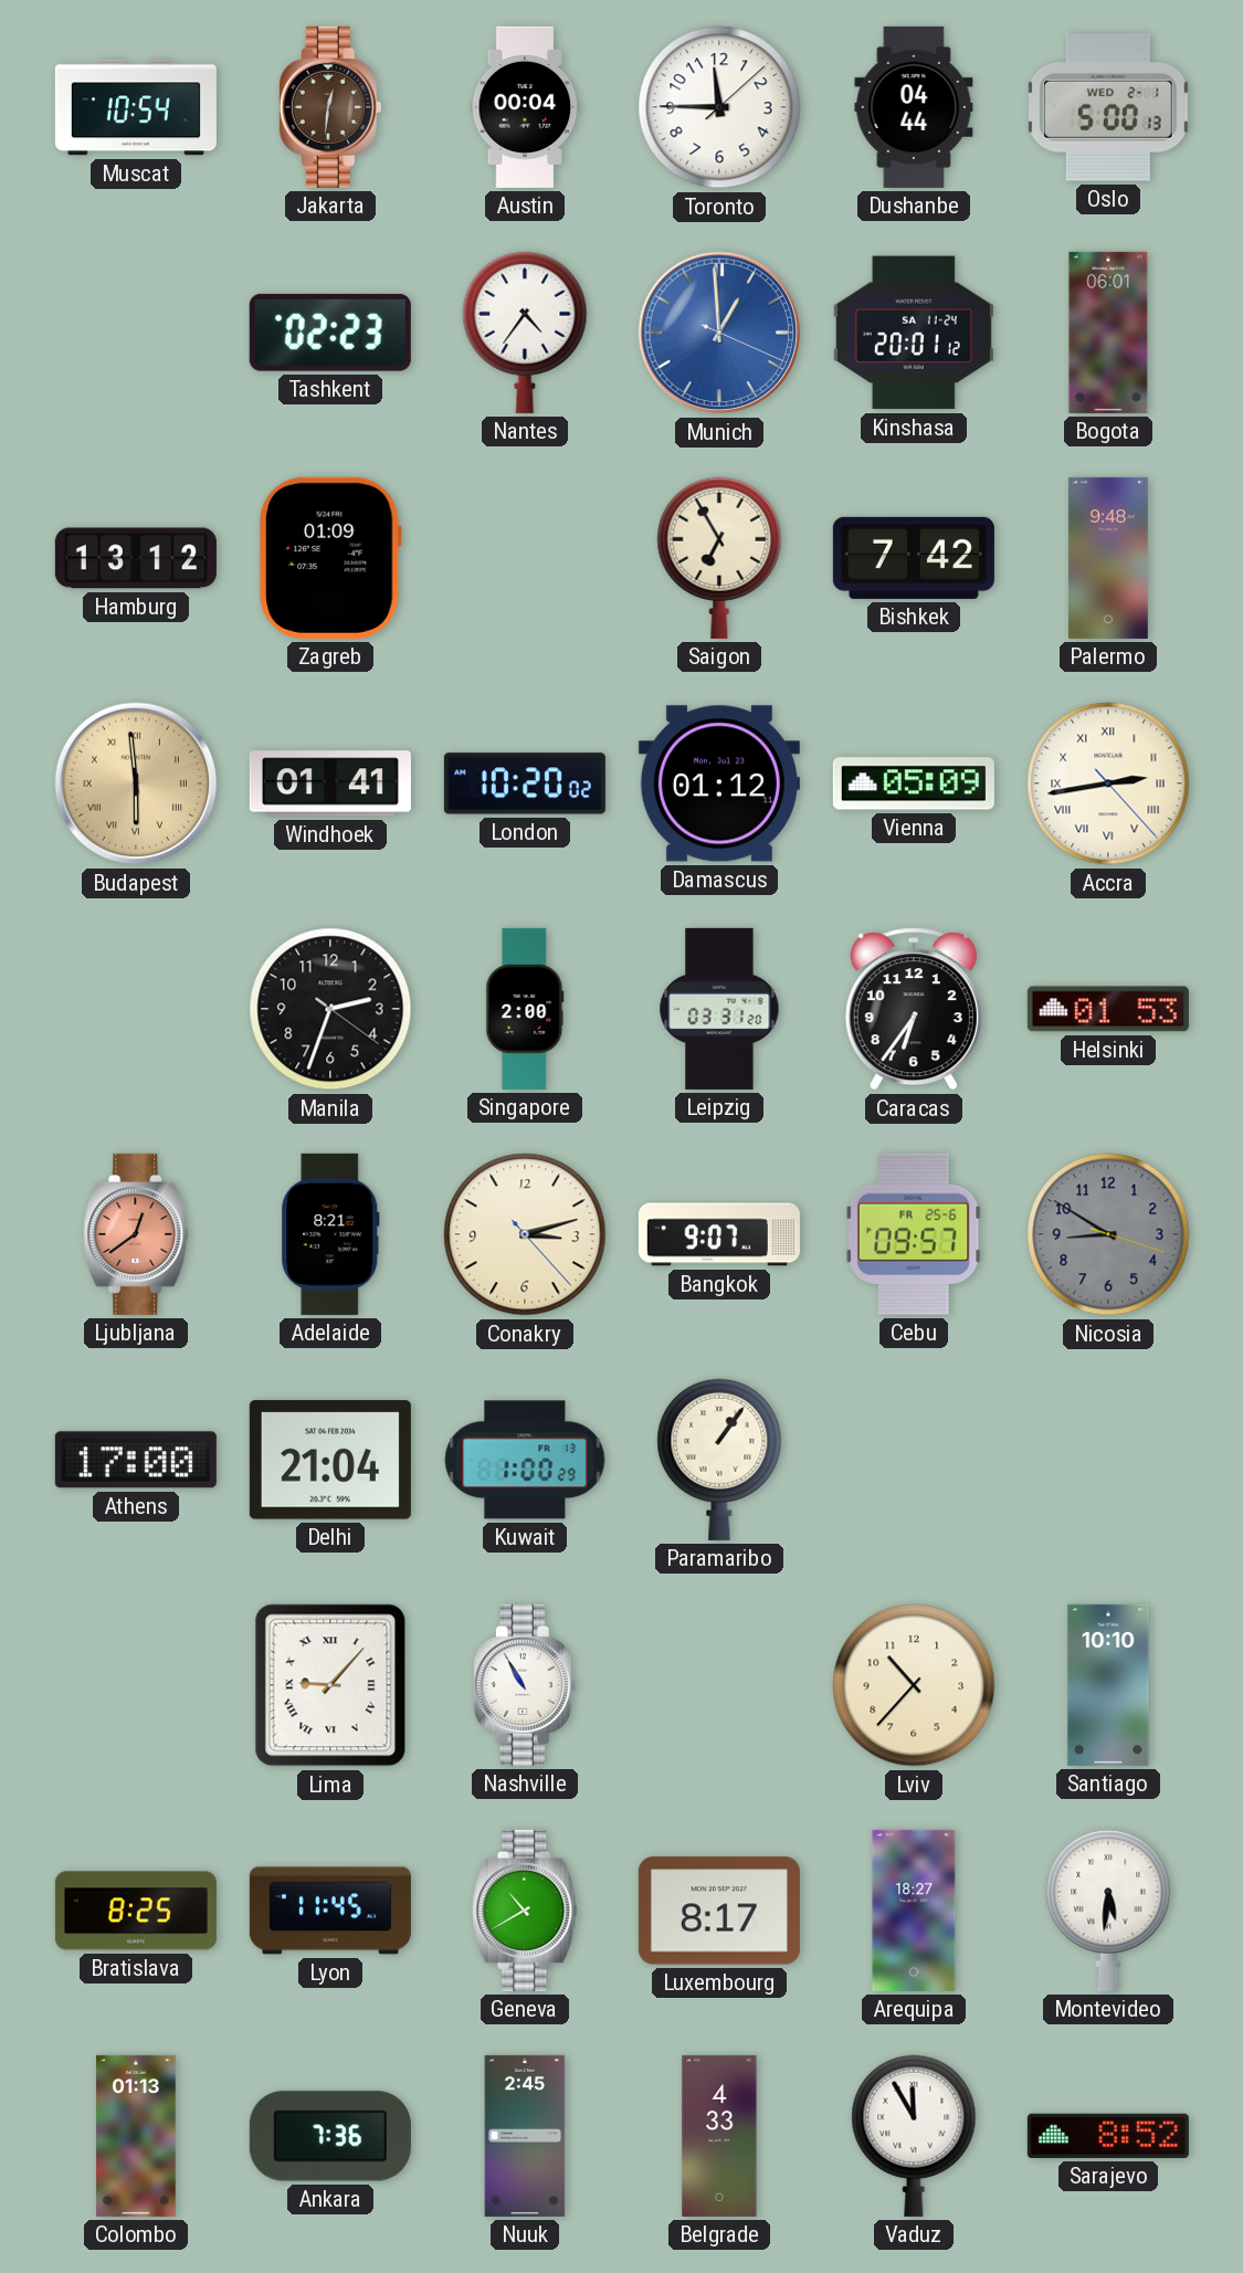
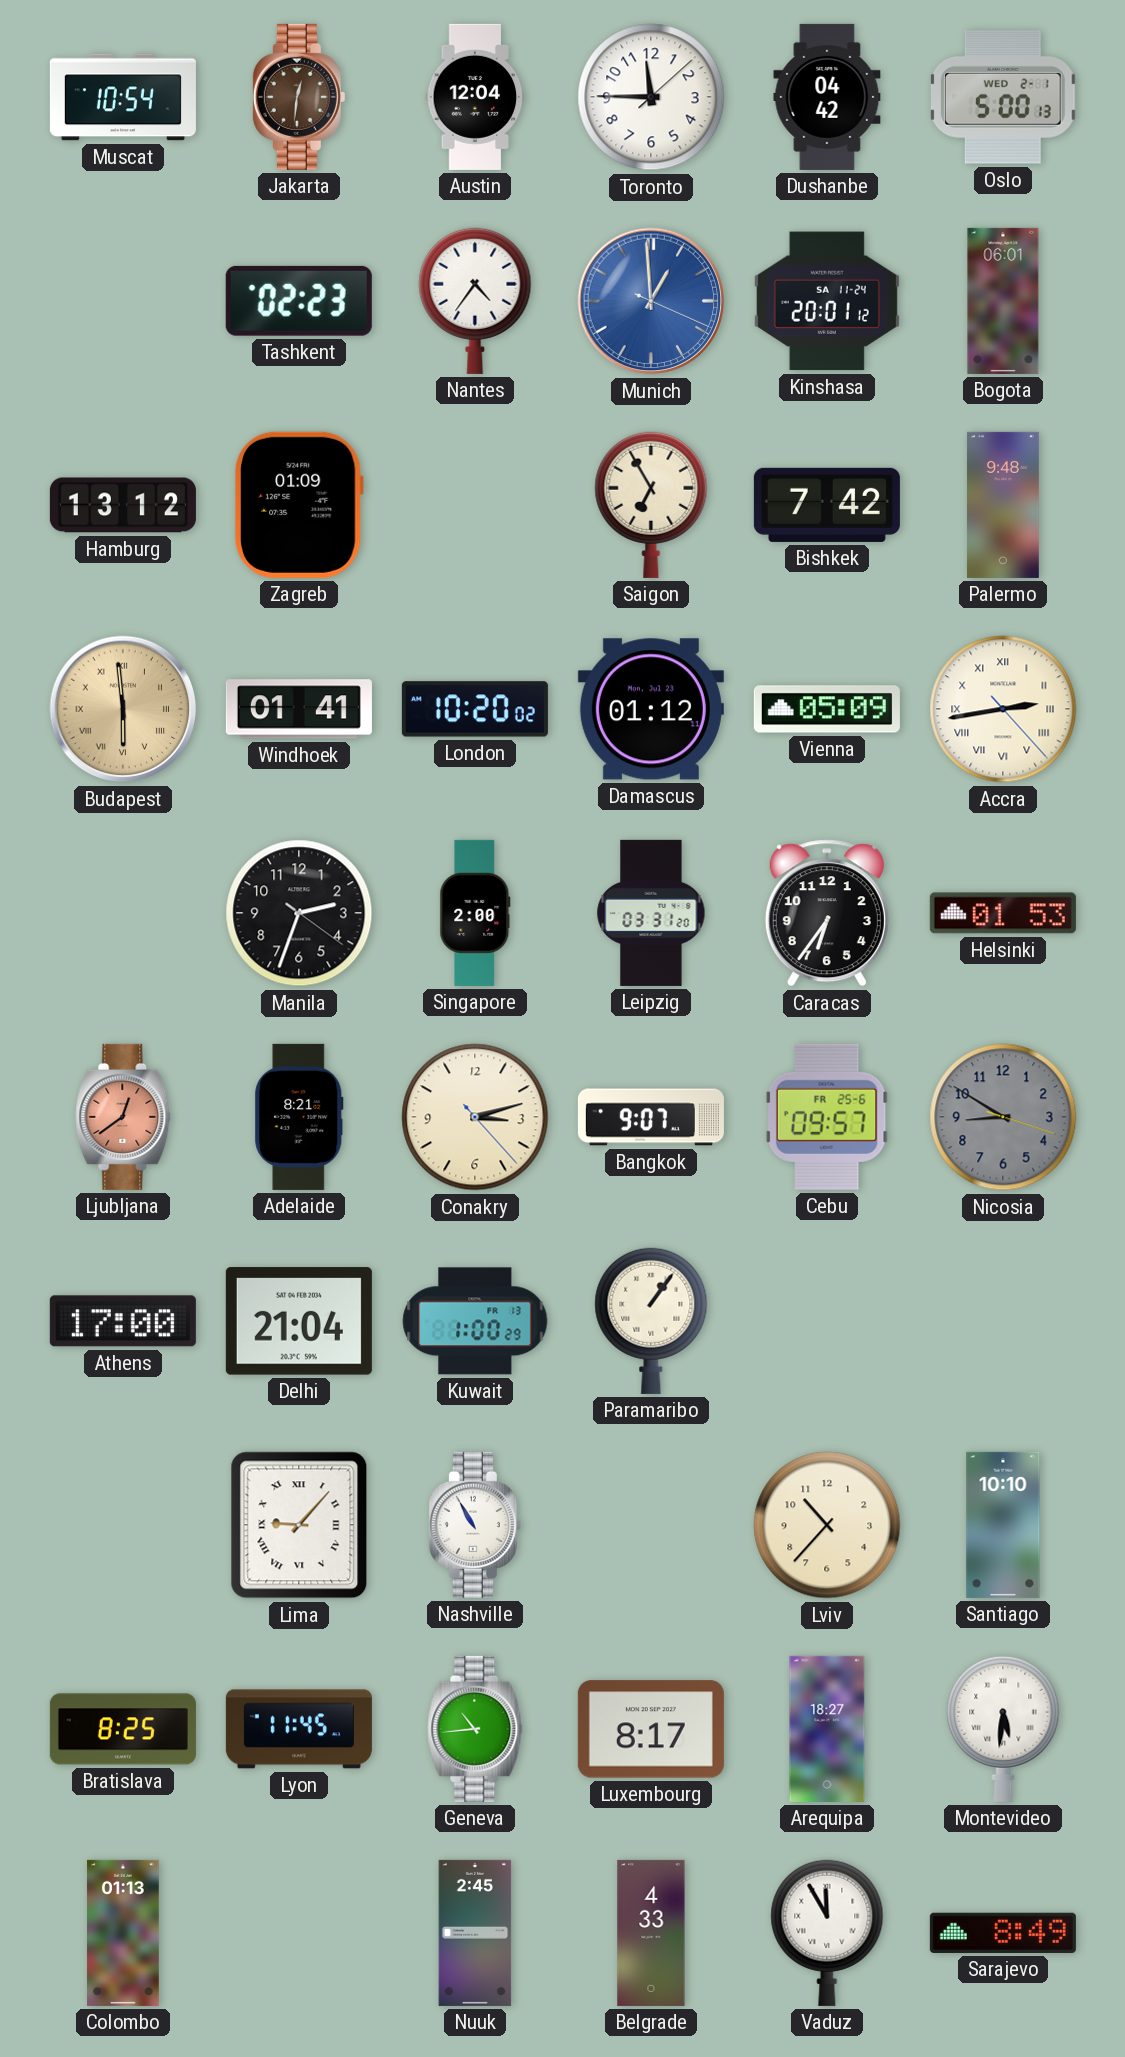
Austin: 00:04 -> 12:04 (475, 97)
Dushanbe: 04:44 -> 04:42 (827, 97)
Geneva: 10:40 -> 10:44 (475, 1729)
Ankara: 7:36 -> none (330, 2136)
Sarajevo: 8:52 -> 8:49 (1003, 1933)
